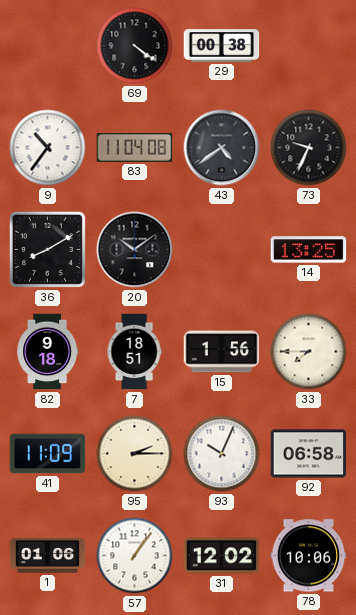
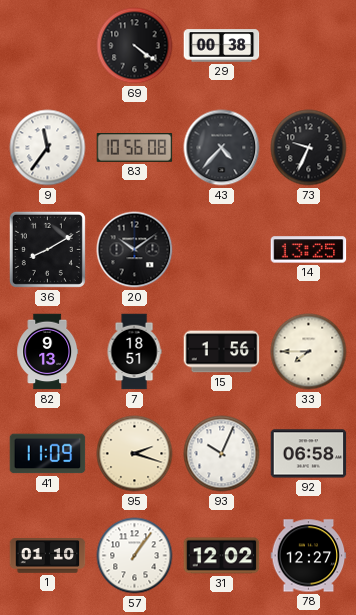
9: 10:36 -> 11:36 (48, 148)
83: 11:04 -> 10:56 (135, 148)
43: 4:39 -> 4:37 (222, 148)
82: 9:18 -> 9:13 (48, 352)
95: 2:15 -> 2:18 (135, 454)
1: 01:06 -> 01:10 (48, 556)
78: 10:06 -> 12:27 (309, 556)
